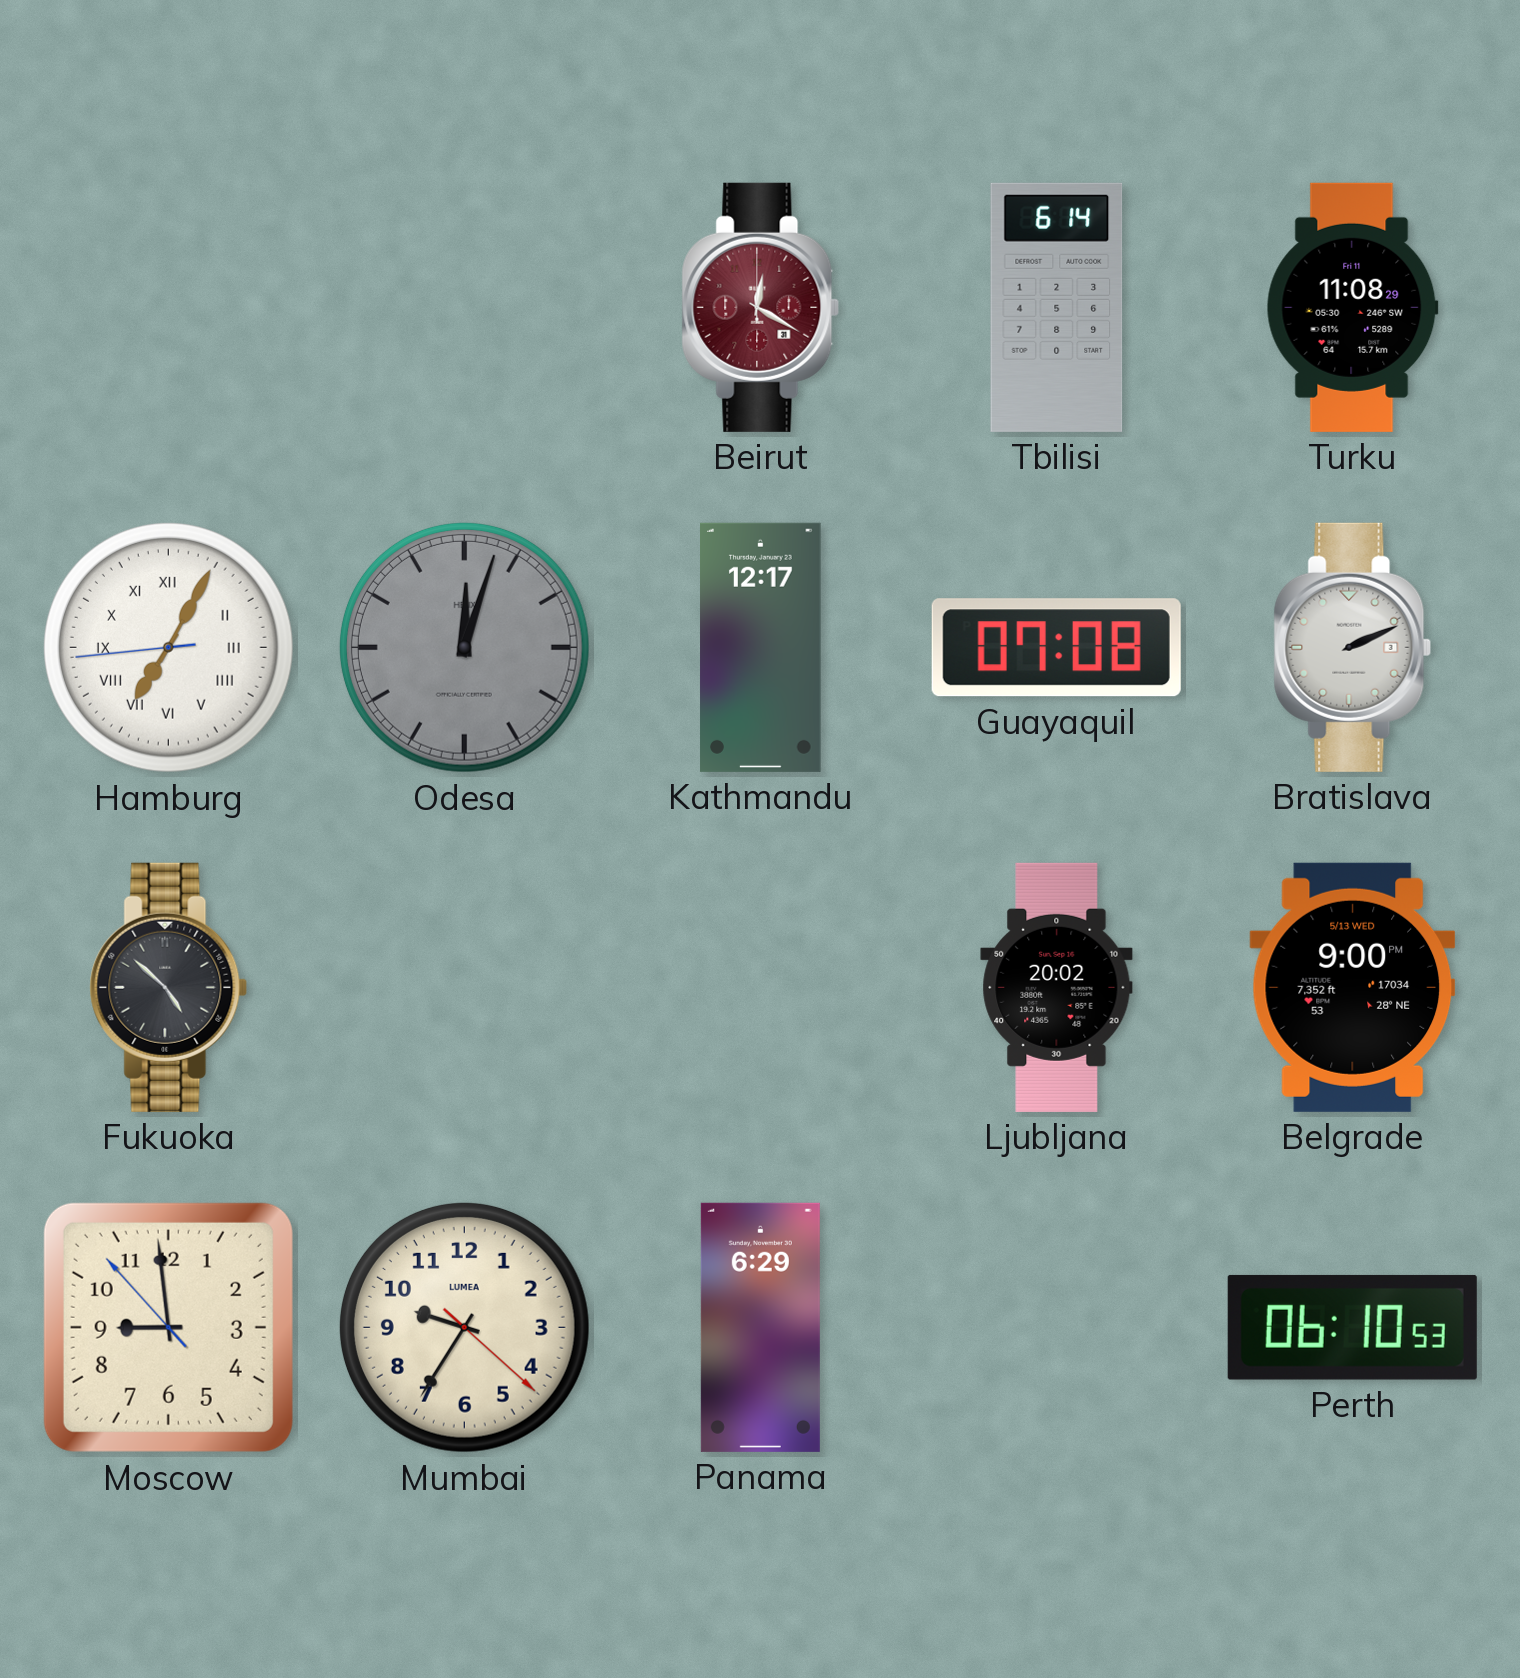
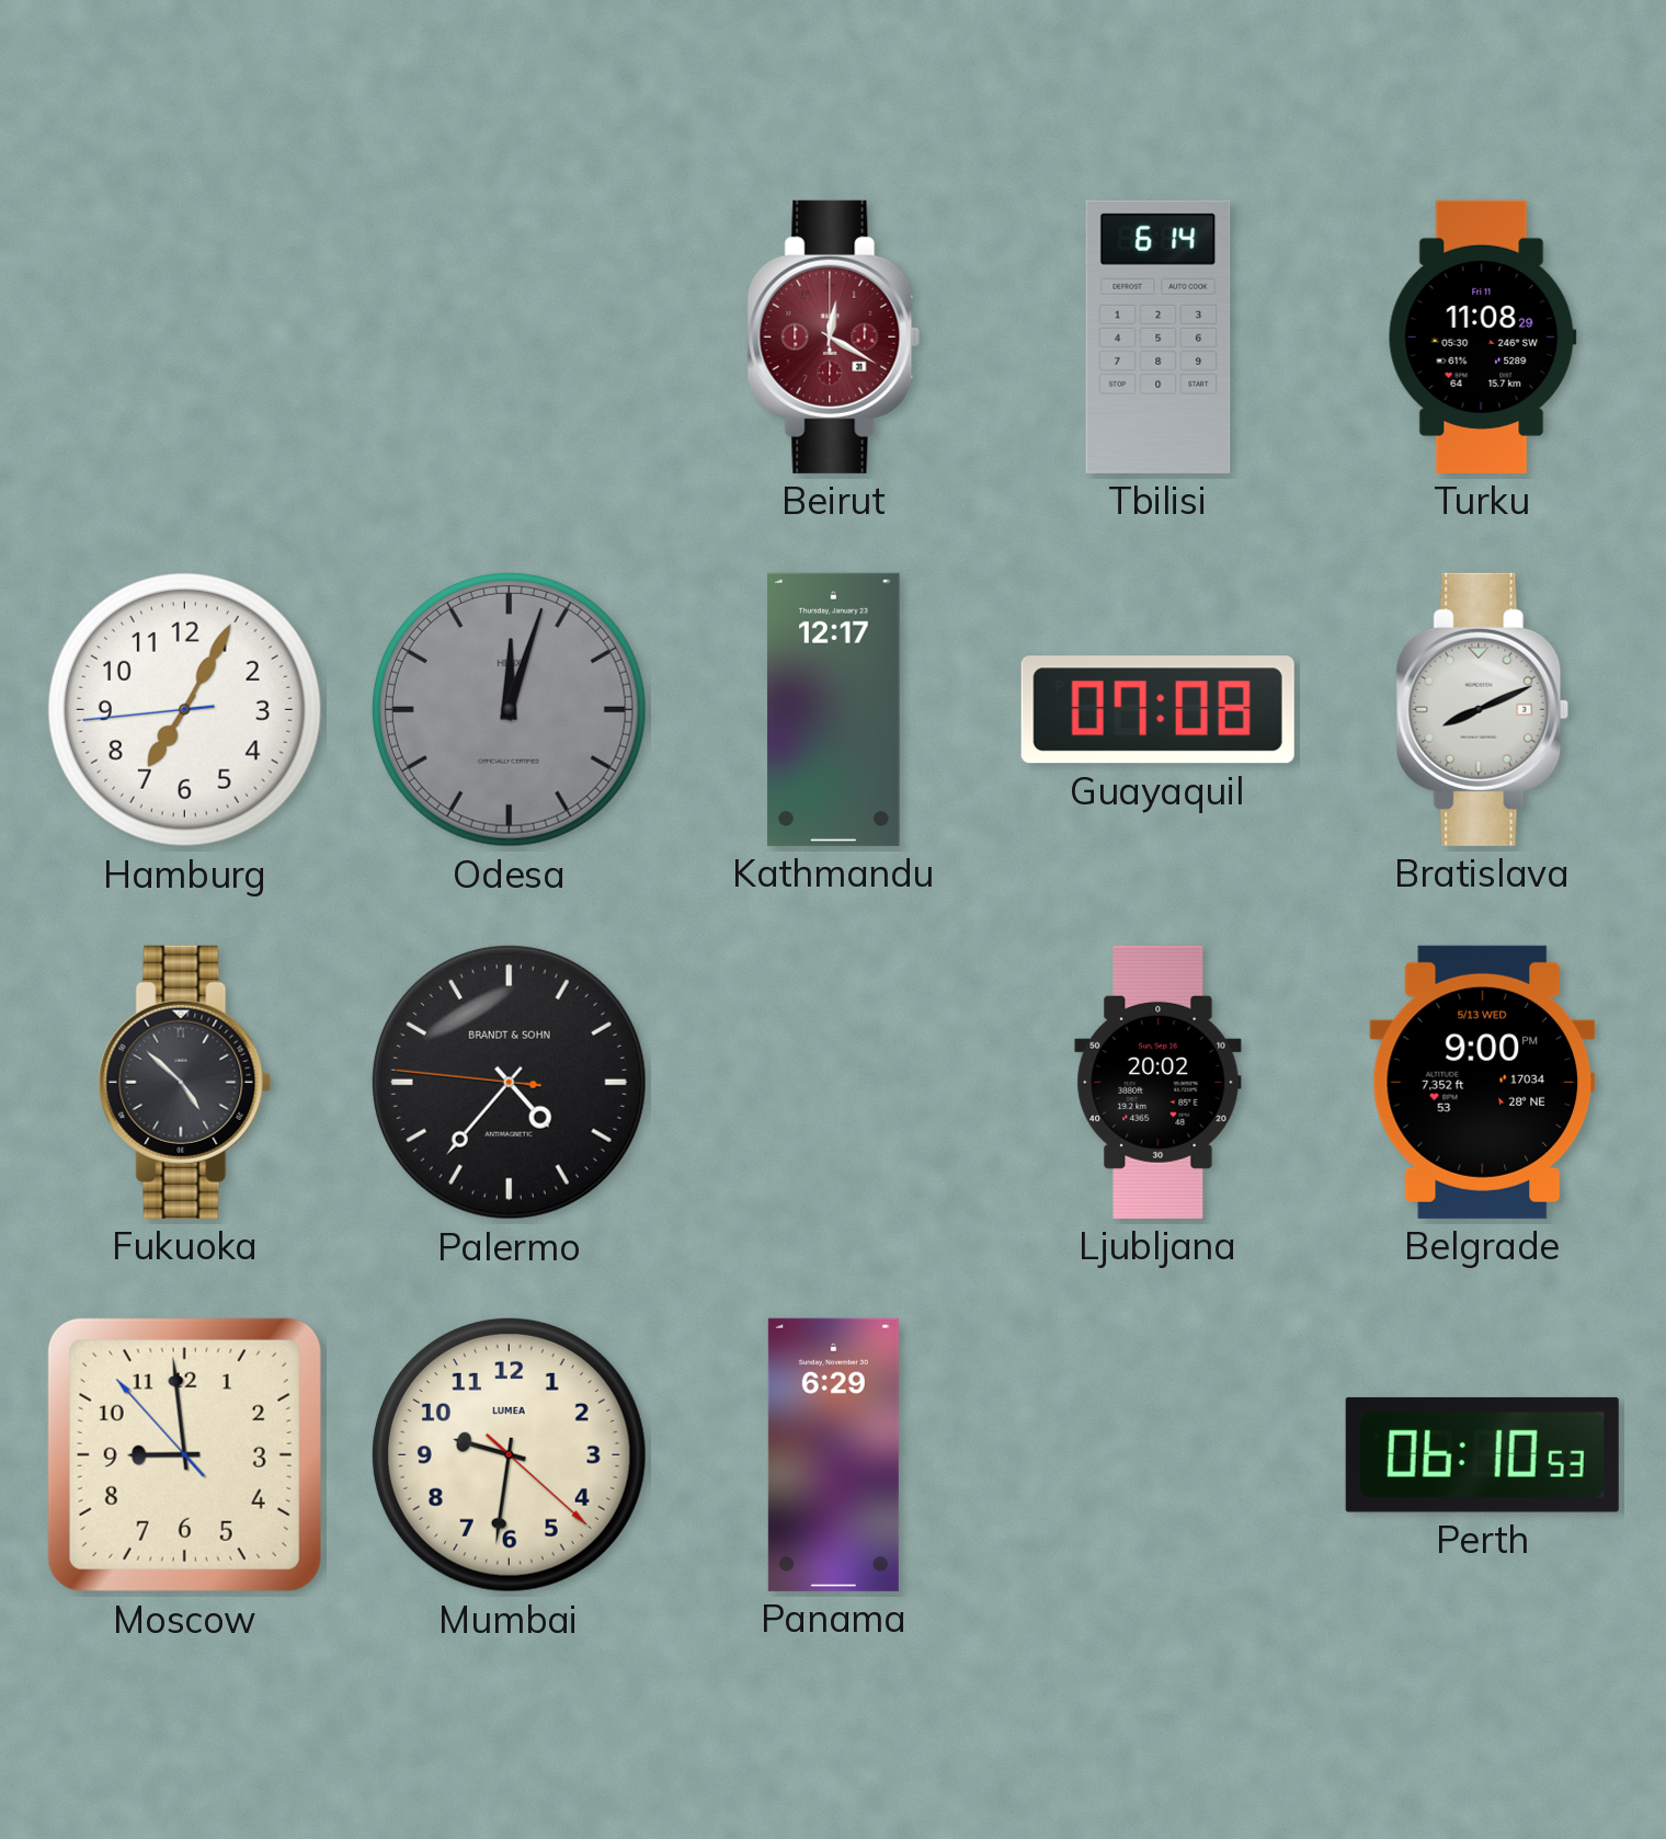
Hamburg numerals: Roman -> Arabic (184, 709)
Bratislava: 2:11 -> 8:11 (1483, 709)
Palermo: none -> 4:36 (509, 1082)
Mumbai: 9:35 -> 9:31 (509, 1454)
